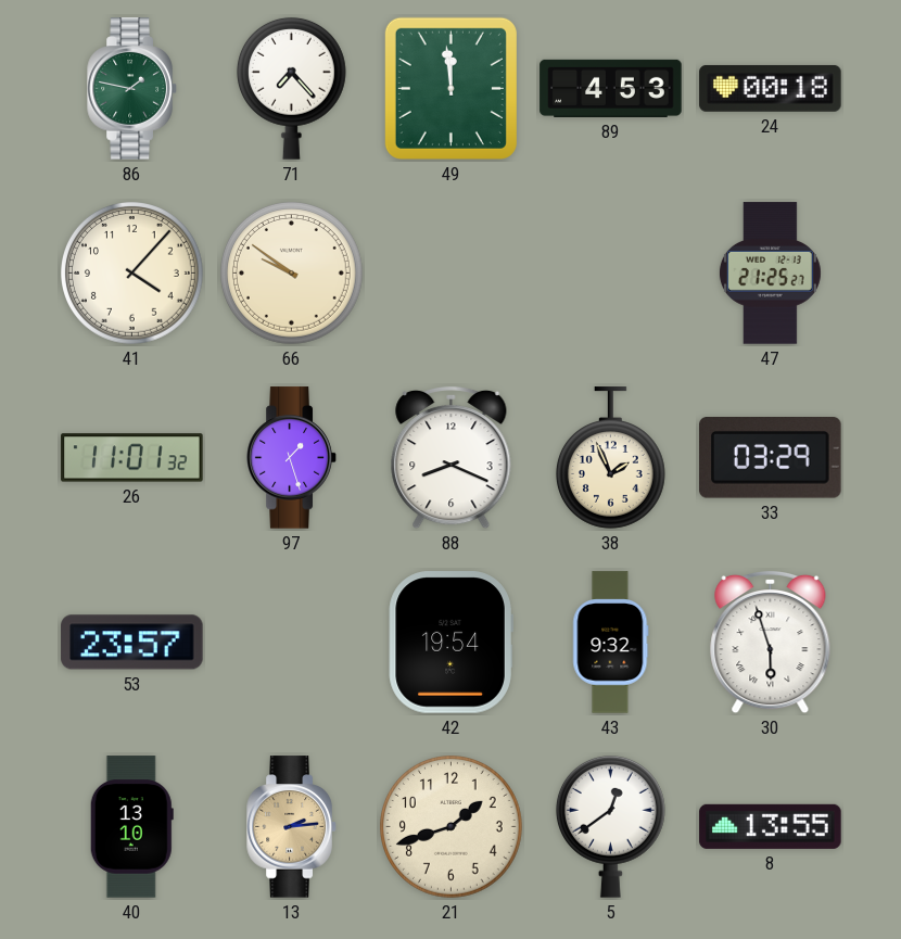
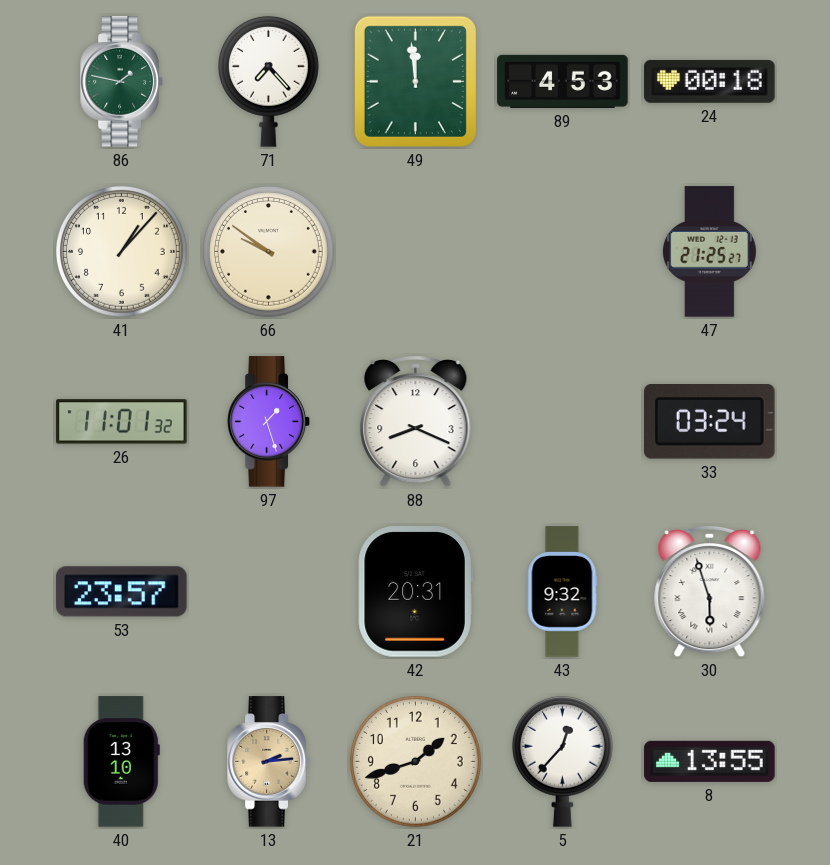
41: 4:07 -> 1:07 (122, 252)
38: 1:56 -> none (610, 458)
33: 03:29 -> 03:24 (710, 422)
42: 19:54 -> 20:31 (415, 592)
5: 12:39 -> 12:37 (562, 761)
